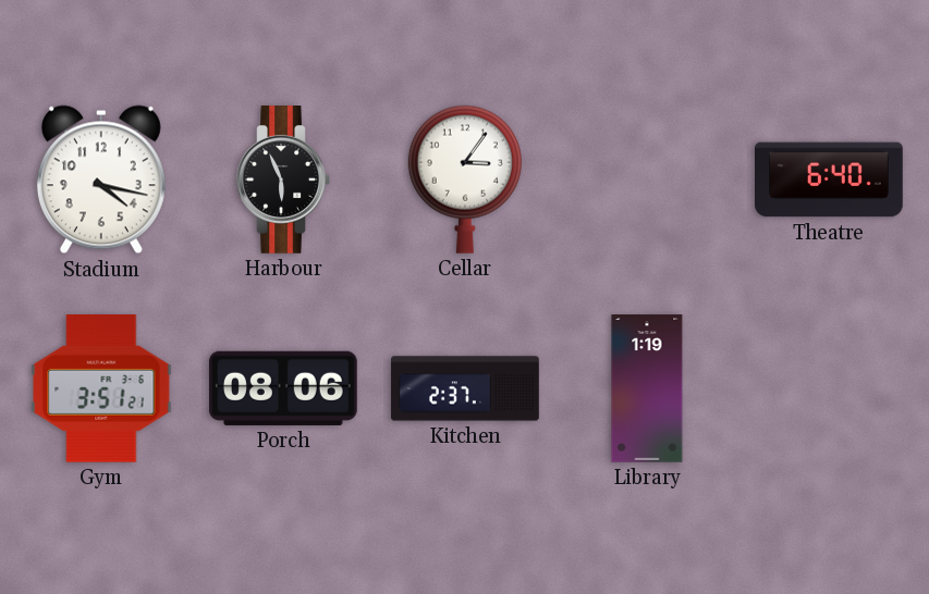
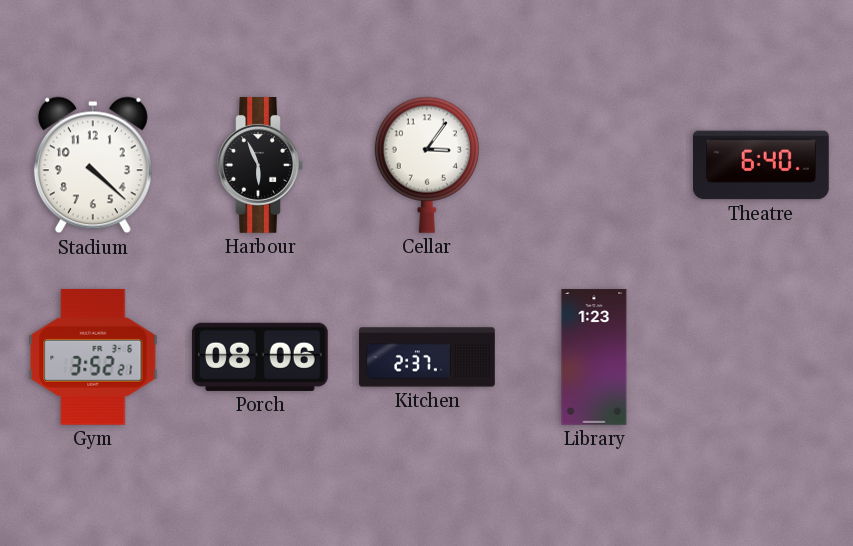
Stadium: 4:17 -> 4:22 (93, 165)
Gym: 3:51 -> 3:52 (93, 357)
Library: 1:19 -> 1:23 (594, 357)
